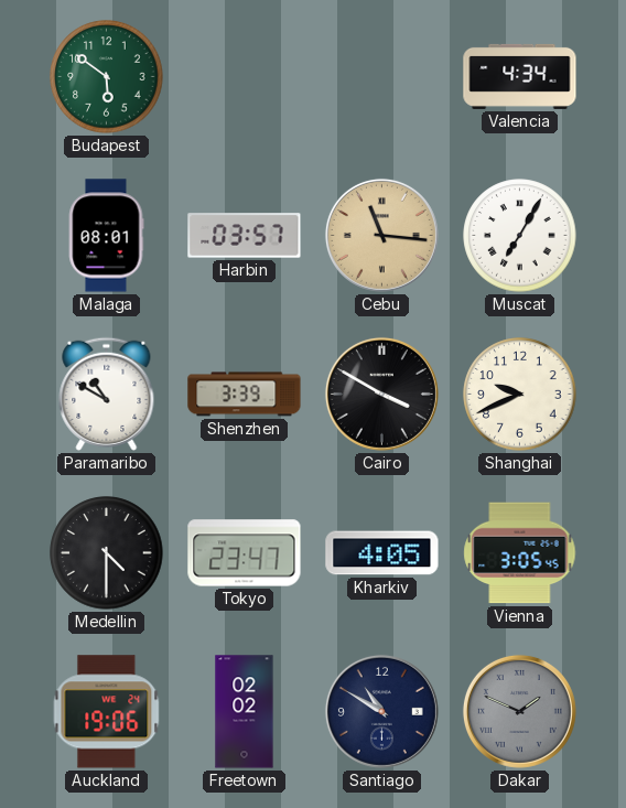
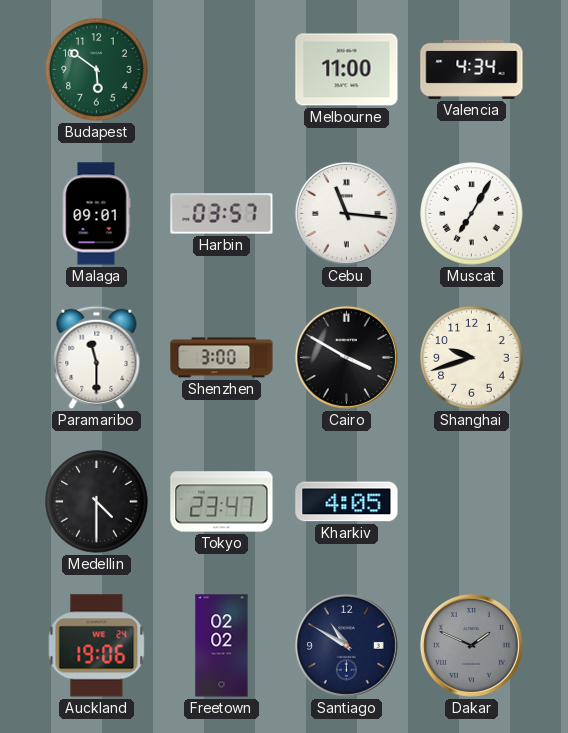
Melbourne: none -> 11:00 (347, 70)
Malaga: 08:01 -> 09:01 (96, 214)
Cebu dial: champagne -> white (346, 213)
Paramaribo: 10:50 -> 11:30 (97, 357)
Shenzhen: 3:39 -> 3:00 (222, 358)
Shanghai: 9:41 -> 9:42 (472, 358)
Vienna: 3:05 -> none (520, 553)
